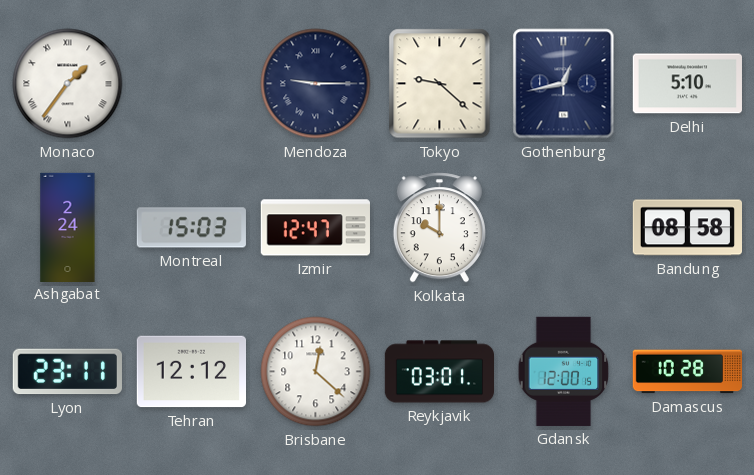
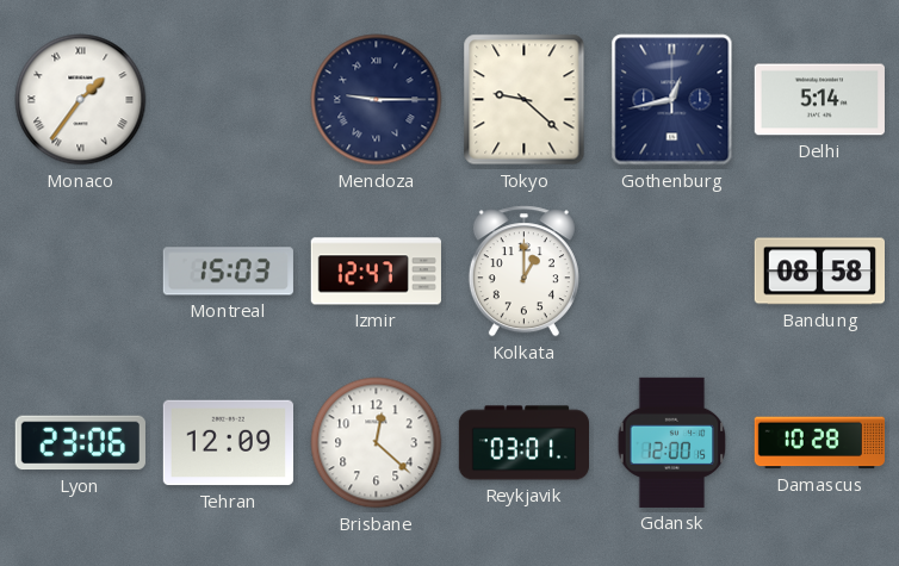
Delhi: 5:10 -> 5:14 (819, 100)
Ashgabat: 2:24 -> none (68, 227)
Kolkata: 10:00 -> 1:00 (523, 272)
Lyon: 23:11 -> 23:06 (80, 443)
Tehran: 12:12 -> 12:09 (228, 443)
